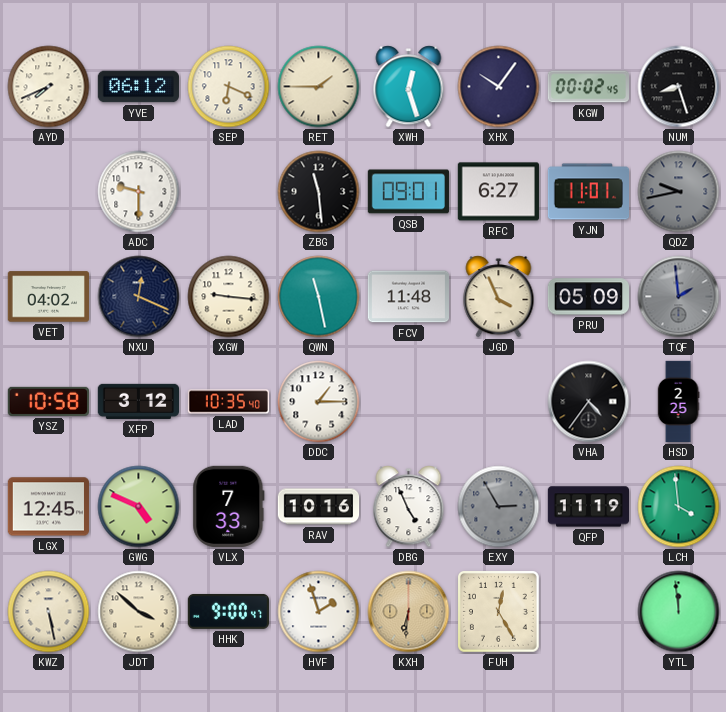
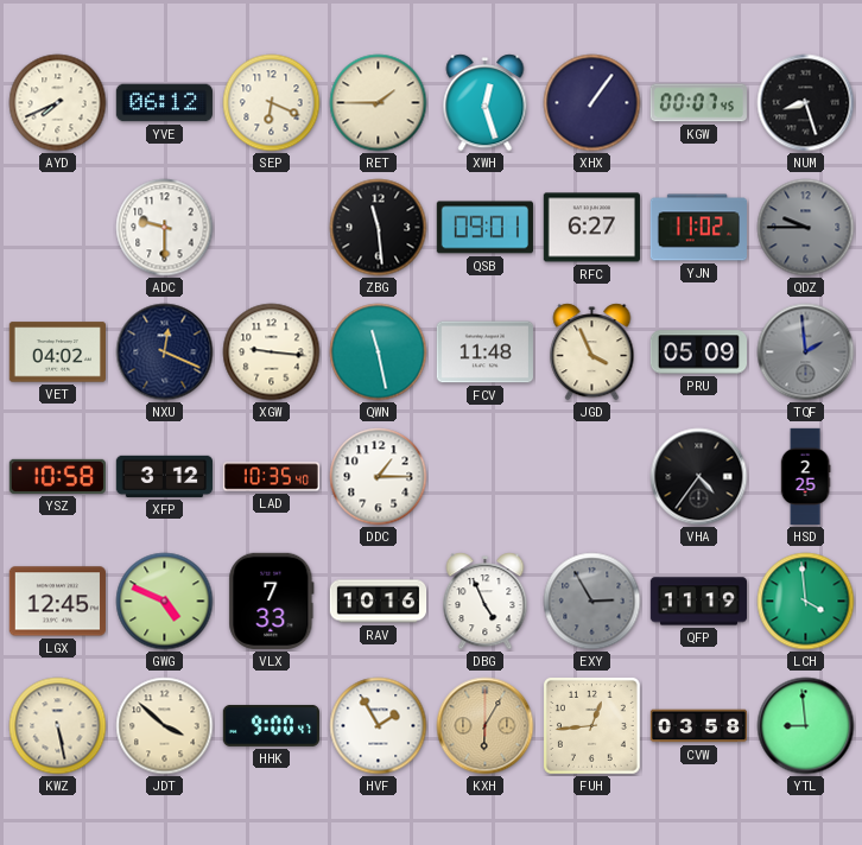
XHX: 10:06 -> 1:06 (592, 103)
KGW: 00:02 -> 00:07 (698, 103)
YJN: 11:01 -> 11:02 (698, 228)
QDZ: 9:43 -> 9:45 (806, 228)
HVF: 1:57 -> 1:55 (379, 726)
KXH: 6:31 -> 6:05 (486, 726)
FUH: 12:25 -> 12:44 (591, 725)
CVW: none -> 03:58 (698, 726)
YTL: 11:59 -> 8:59 (806, 726)
